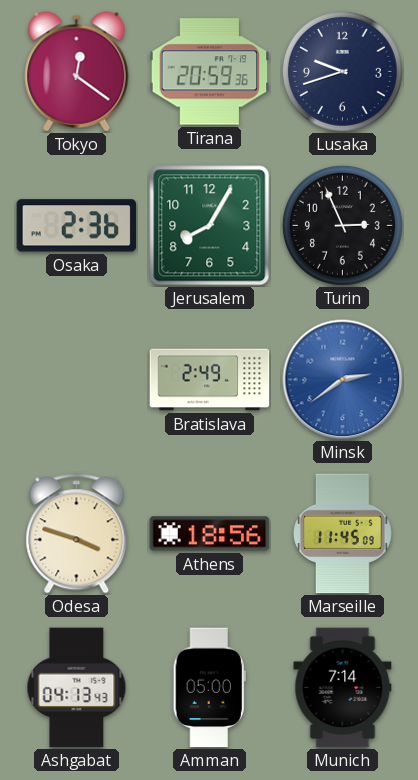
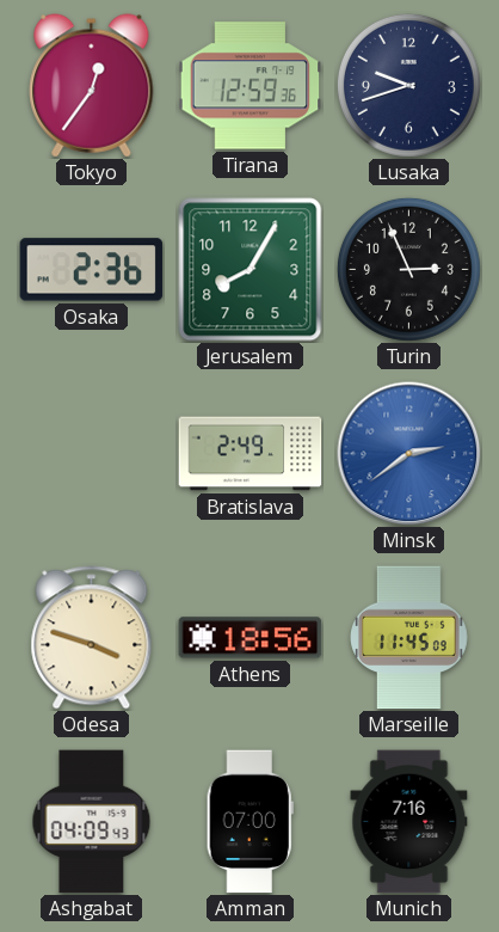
Tokyo: 12:21 -> 12:36 (92, 86)
Tirana: 20:59 -> 12:59 (251, 86)
Ashgabat: 04:13 -> 04:09 (92, 822)
Amman: 05:00 -> 07:00 (249, 822)
Munich: 7:14 -> 7:16 (409, 822)
